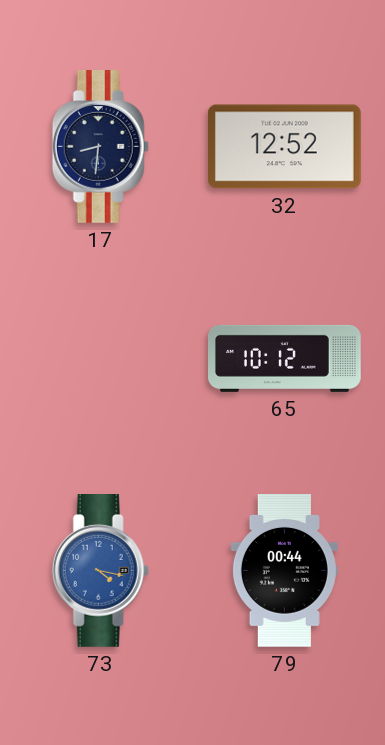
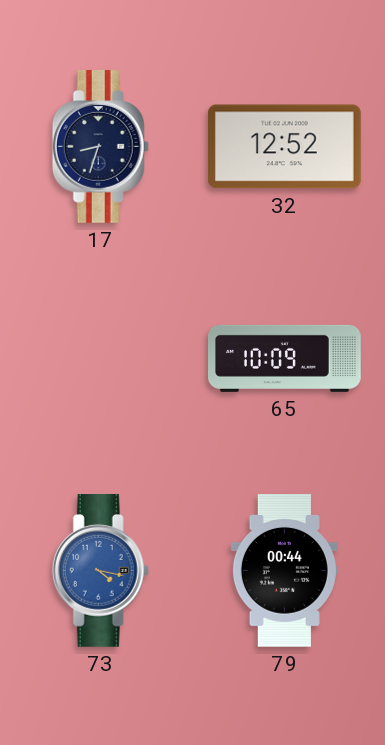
17: 8:31 -> 8:33 (100, 147)
65: 10:12 -> 10:09 (285, 358)
